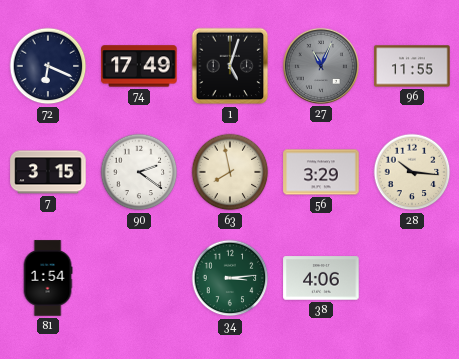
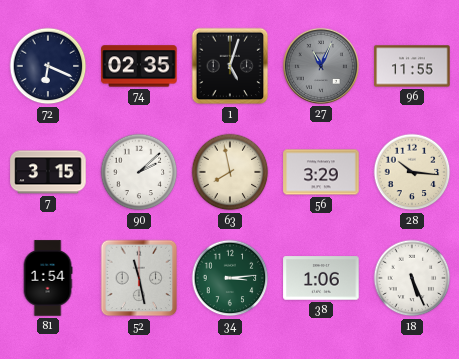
74: 17:49 -> 02:35 (139, 66)
90: 2:21 -> 2:08 (139, 172)
52: none -> 11:28 (139, 278)
38: 4:06 -> 1:06 (321, 278)
18: none -> 5:26 (412, 278)
